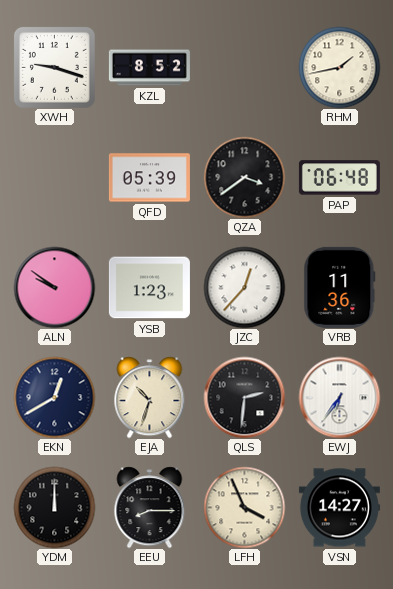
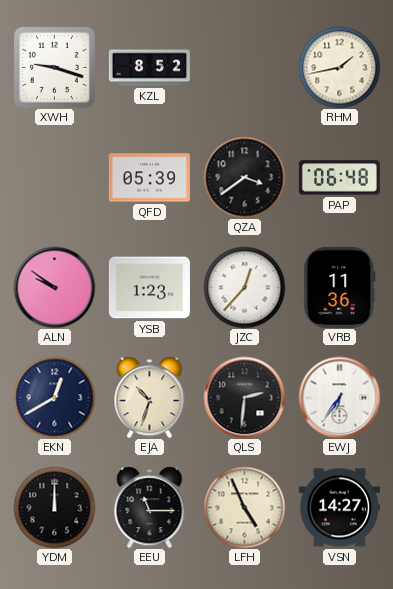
EEU: 8:15 -> 11:15 (150, 507)
LFH: 3:56 -> 4:56 (244, 507)
